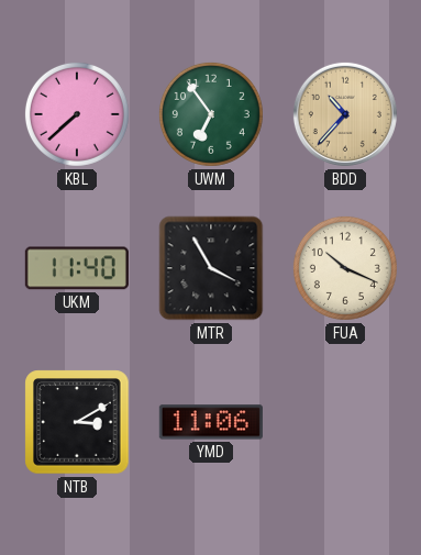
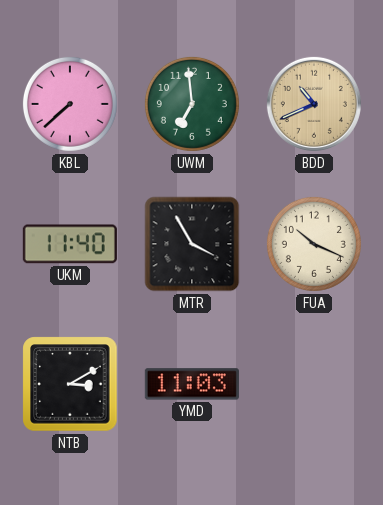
UWM: 6:54 -> 6:59 (192, 104)
BDD: 10:37 -> 10:41 (314, 104)
YMD: 11:06 -> 11:03 (192, 384)
